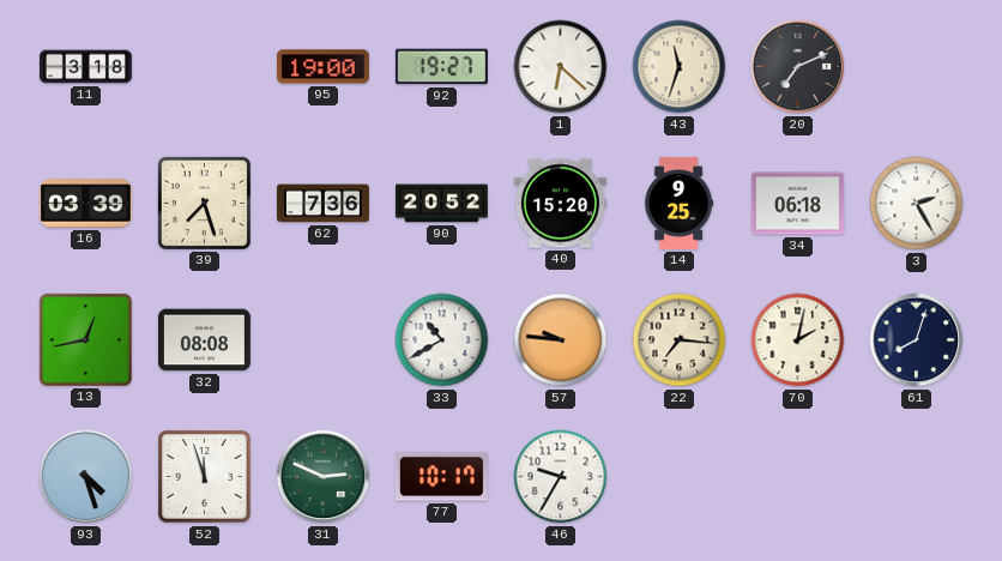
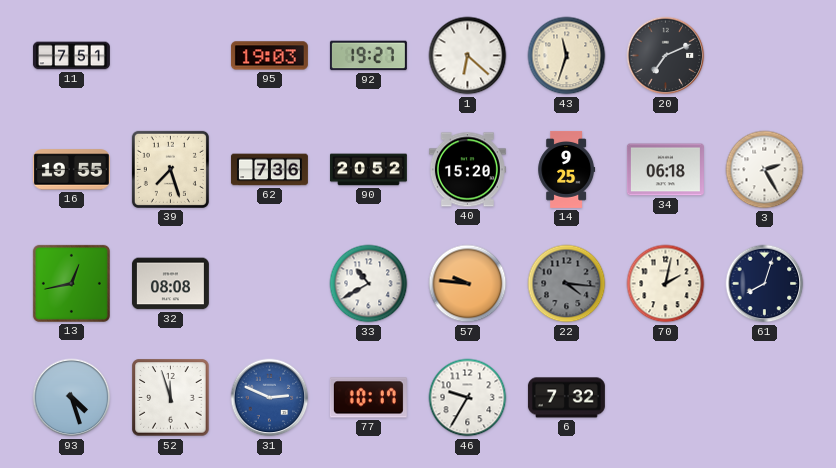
11: 3:18 -> 7:51 (71, 56)
95: 19:00 -> 19:03 (269, 56)
16: 03:39 -> 19:55 (71, 170)
22: 7:16 -> 4:16 (567, 284)
22 dial: cream -> grey (567, 284)
31 dial: green -> blue (270, 398)
6: none -> 7:32 (566, 398)
